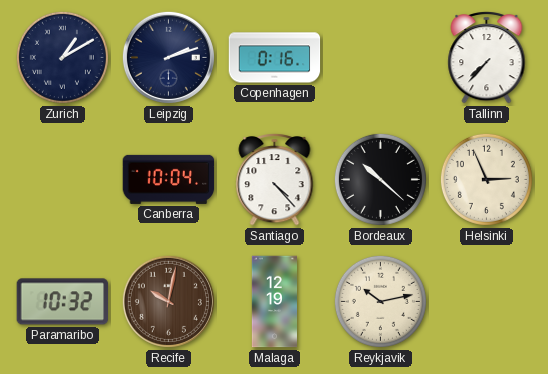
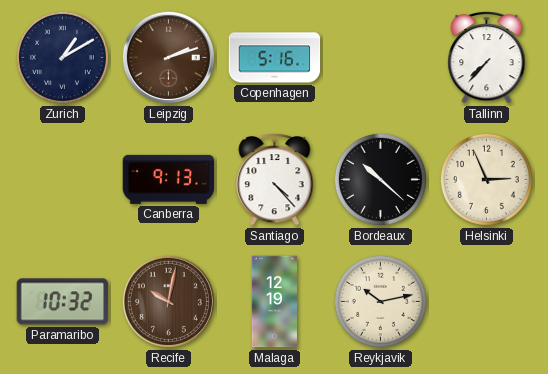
Leipzig dial: navy -> brown (168, 57)
Copenhagen: 0:16 -> 5:16 (275, 58)
Canberra: 10:04 -> 9:13 (169, 179)
